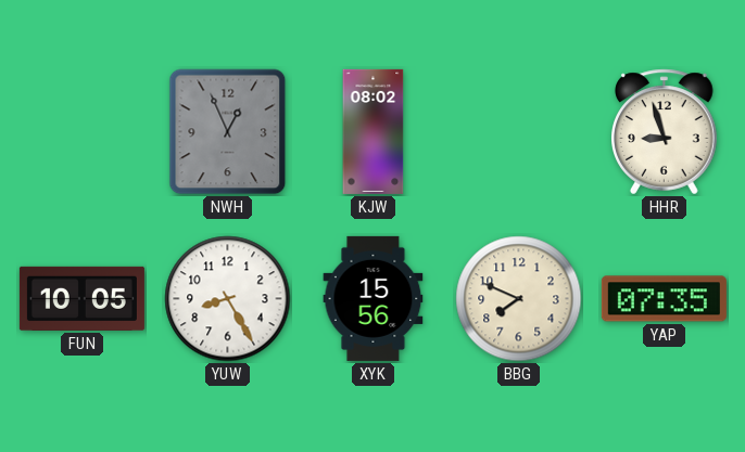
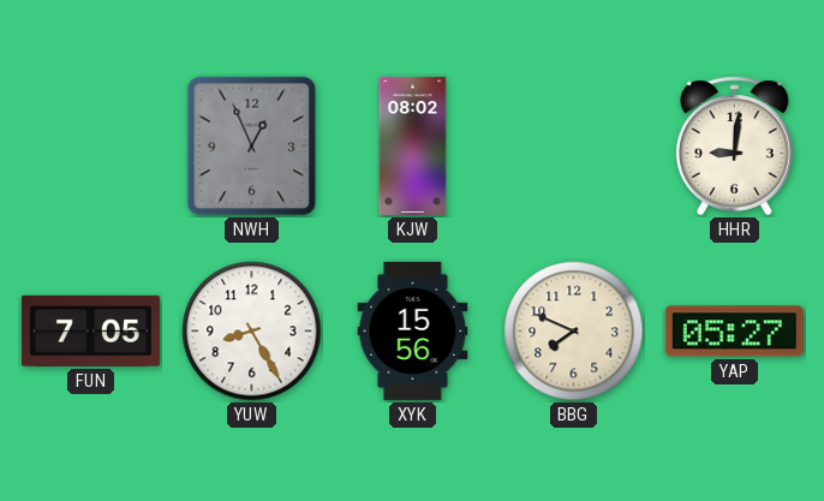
HHR: 8:57 -> 9:01 (735, 147)
FUN: 10:05 -> 7:05 (90, 330)
YAP: 07:35 -> 05:27 (734, 332)
